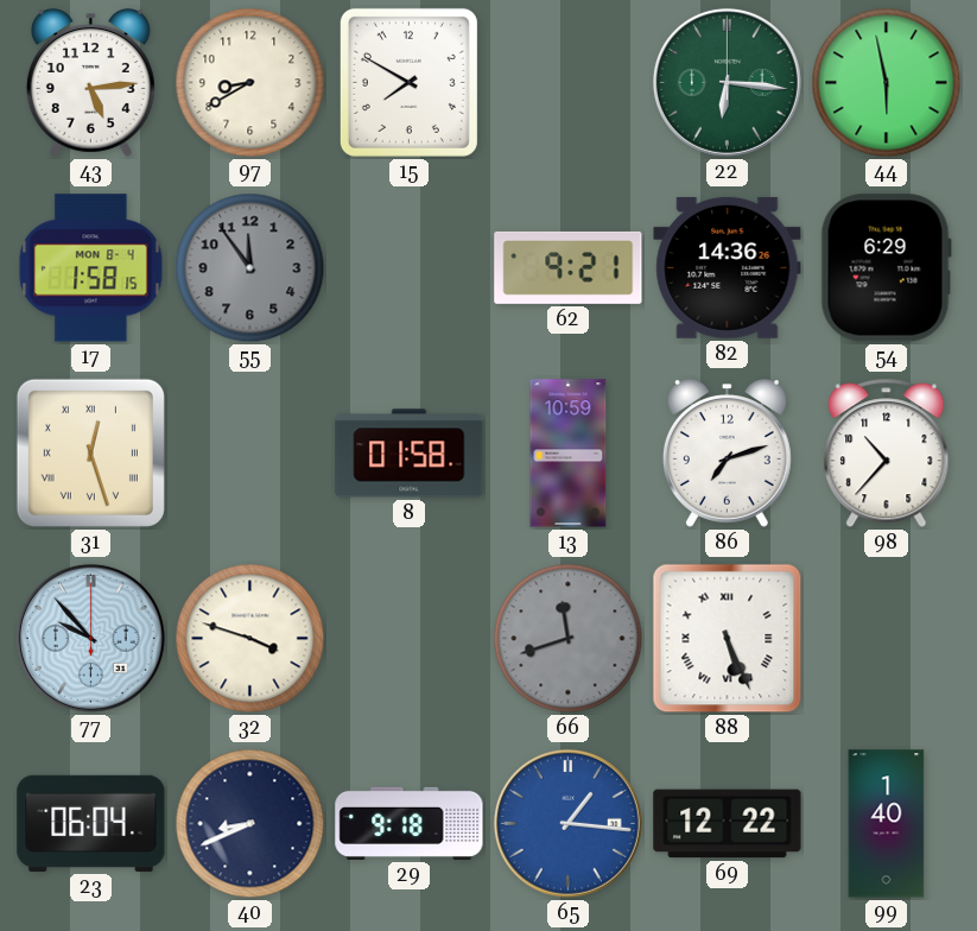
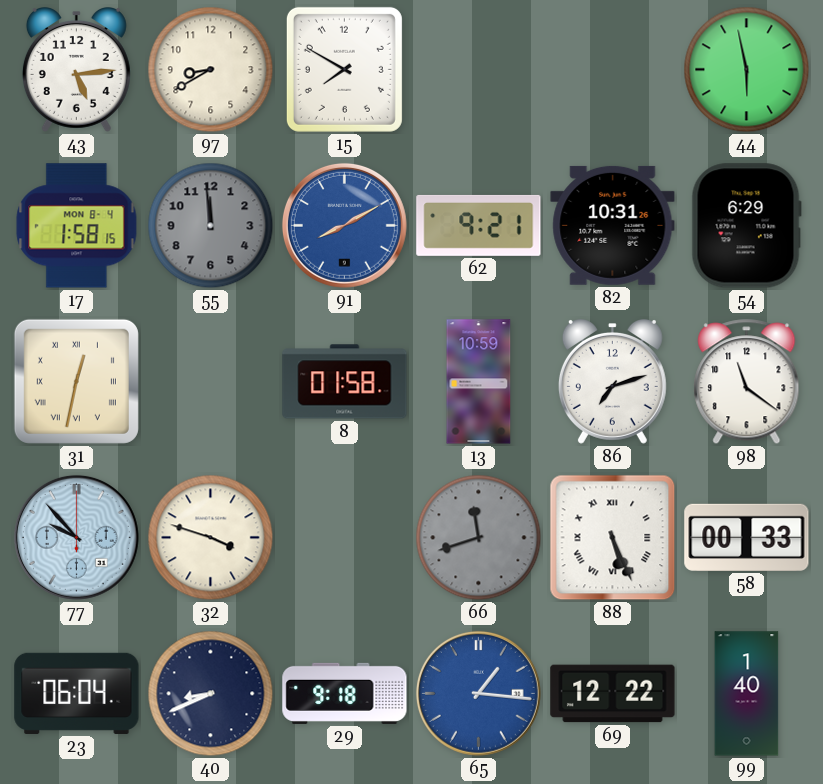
22: 6:16 -> none (727, 82)
55: 11:54 -> 11:59 (211, 226)
91: none -> 8:10 (344, 225)
82: 14:36 -> 10:31 (613, 225)
31: 12:27 -> 12:32 (76, 381)
98: 10:37 -> 11:21 (747, 382)
58: none -> 00:33 (747, 537)
